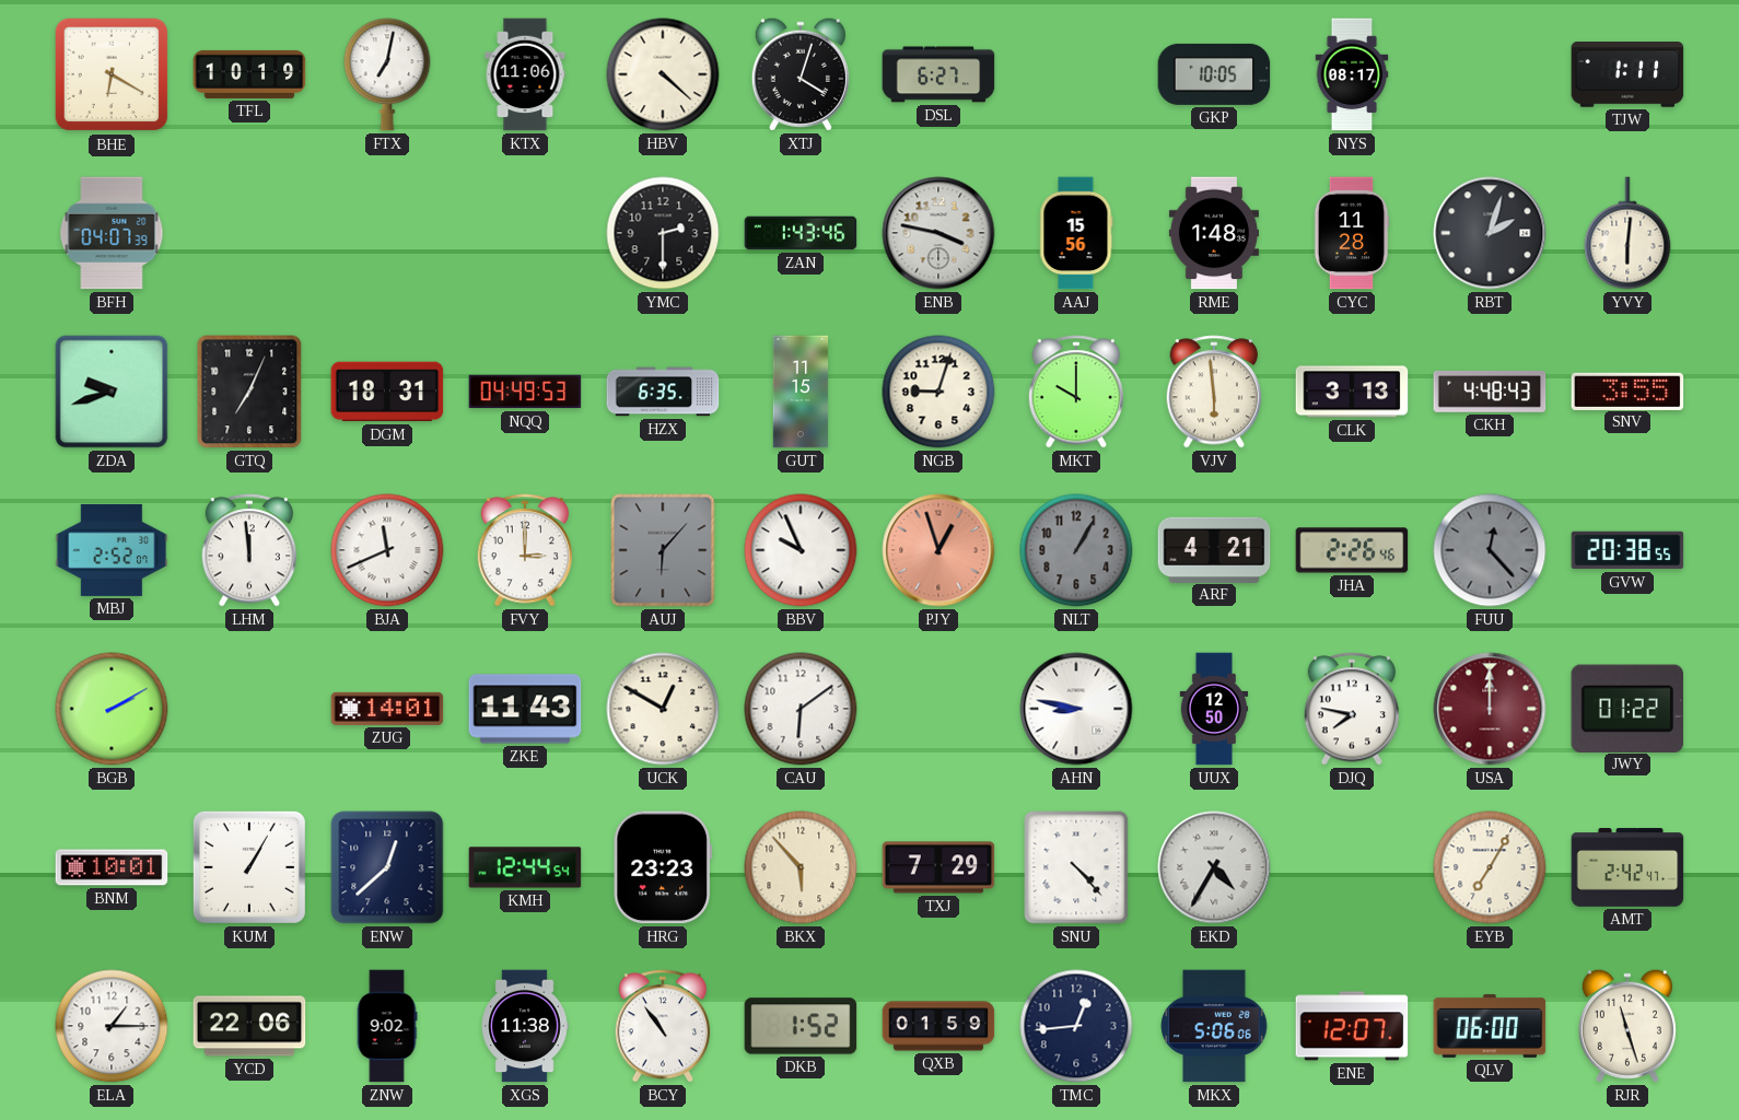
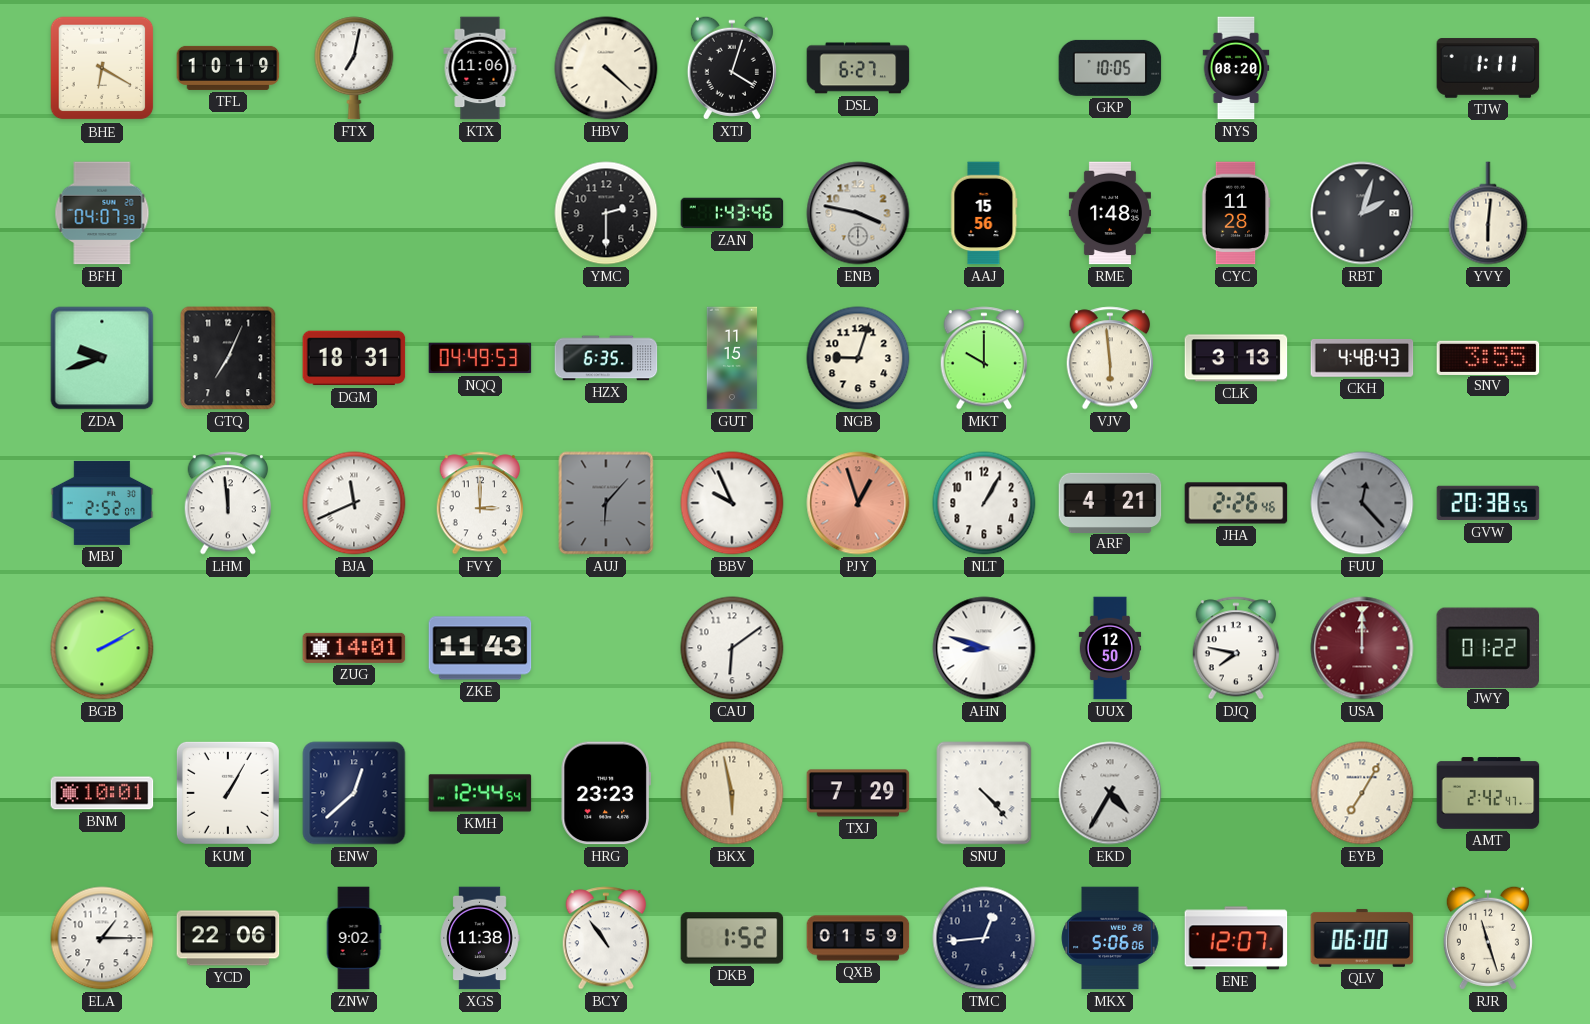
NYS: 08:17 -> 08:20 (1236, 68)
NLT dial: grey -> white (984, 503)
UCK: 12:50 -> none (663, 709)
AHN: 8:47 -> 8:48 (984, 648)
BKX: 5:53 -> 5:58 (732, 793)
